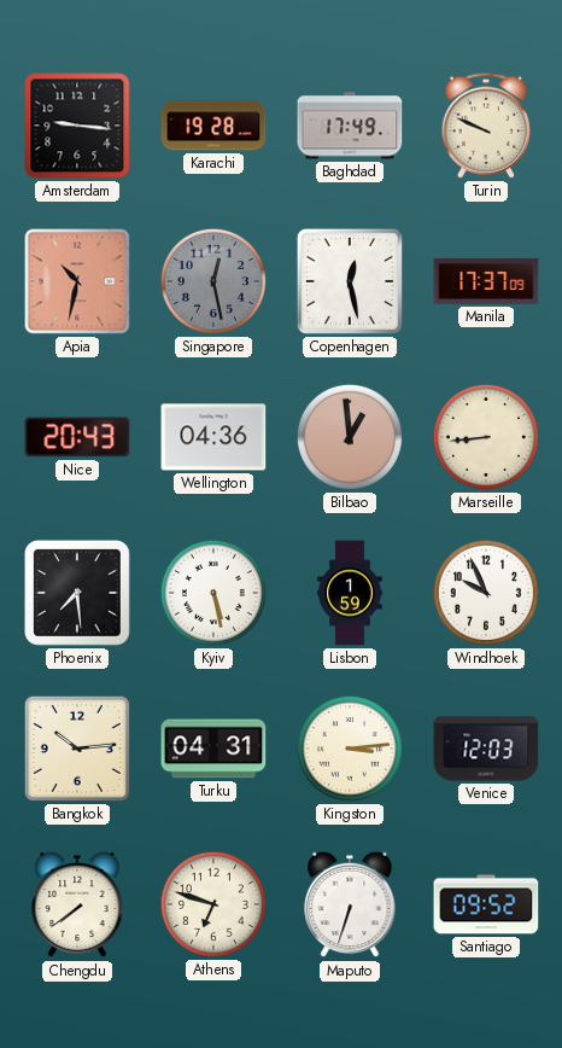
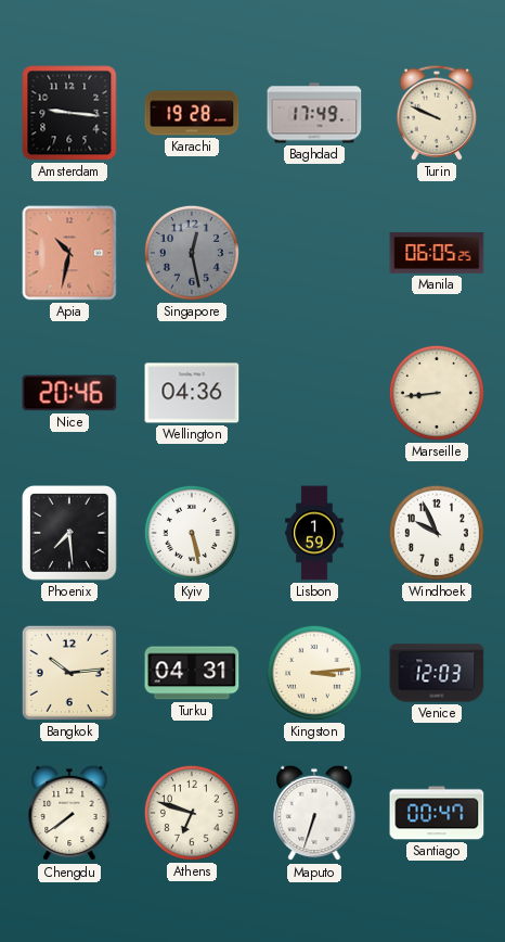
Copenhagen: 12:28 -> none (350, 281)
Manila: 17:37 -> 06:05 (437, 253)
Nice: 20:43 -> 20:46 (69, 393)
Bilbao: 12:59 -> none (350, 437)
Santiago: 09:52 -> 00:47 (437, 813)
